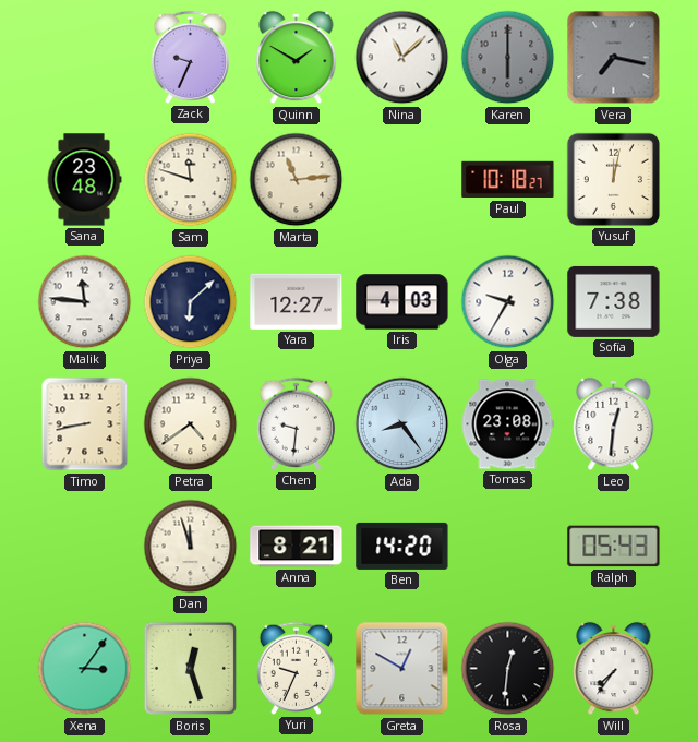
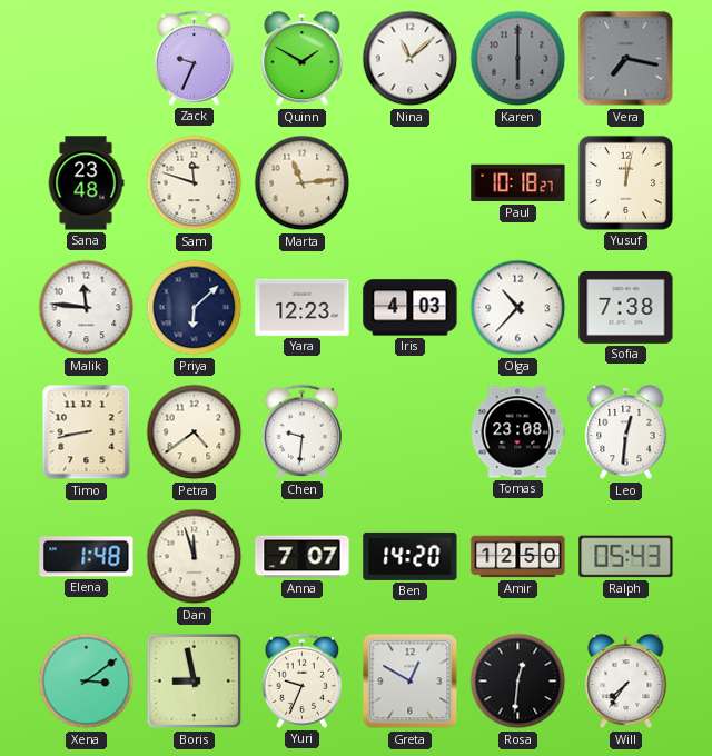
Yara: 12:27 -> 12:23 (303, 307)
Olga: 9:35 -> 10:37 (518, 308)
Ada: 8:24 -> none (402, 424)
Elena: none -> 1:48 (87, 557)
Anna: 8:21 -> 7:07 (303, 557)
Amir: none -> 12:50 (518, 557)
Xena: 3:06 -> 3:09 (87, 682)
Boris: 12:27 -> 8:58 (195, 682)
